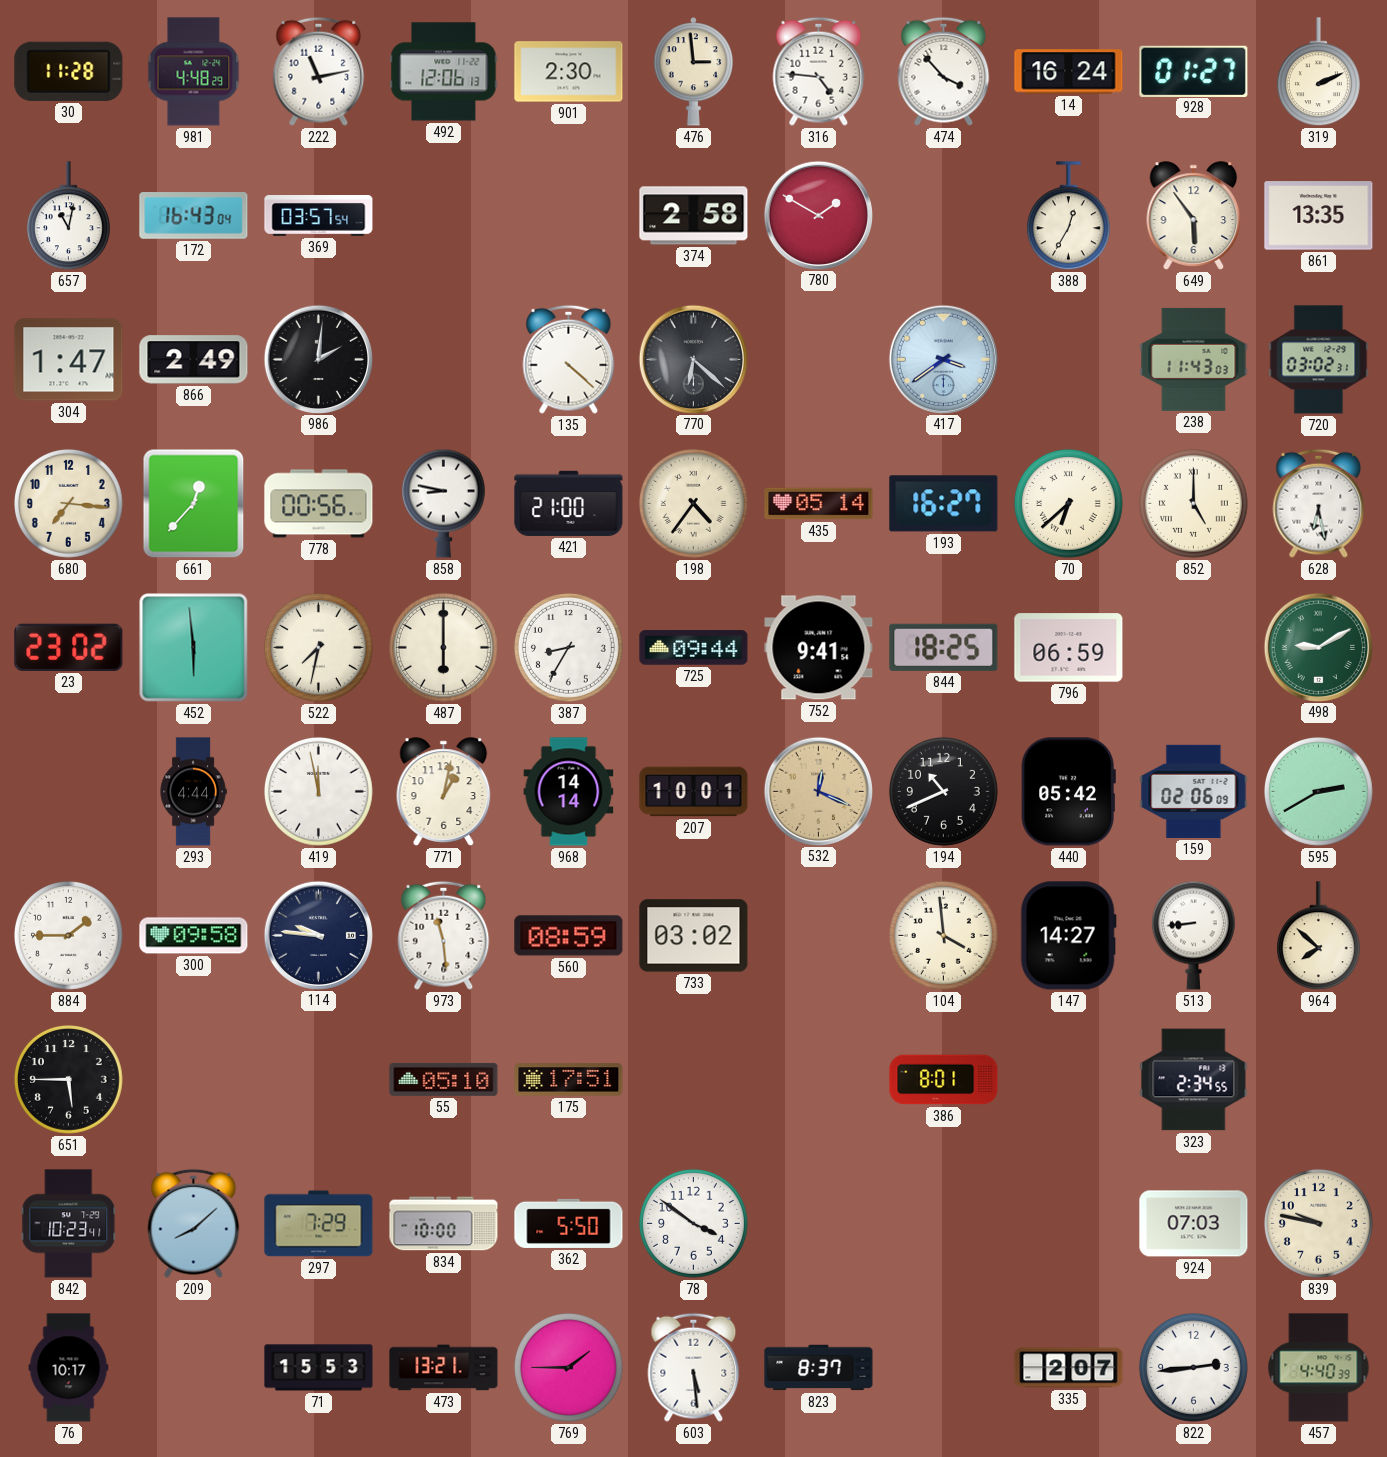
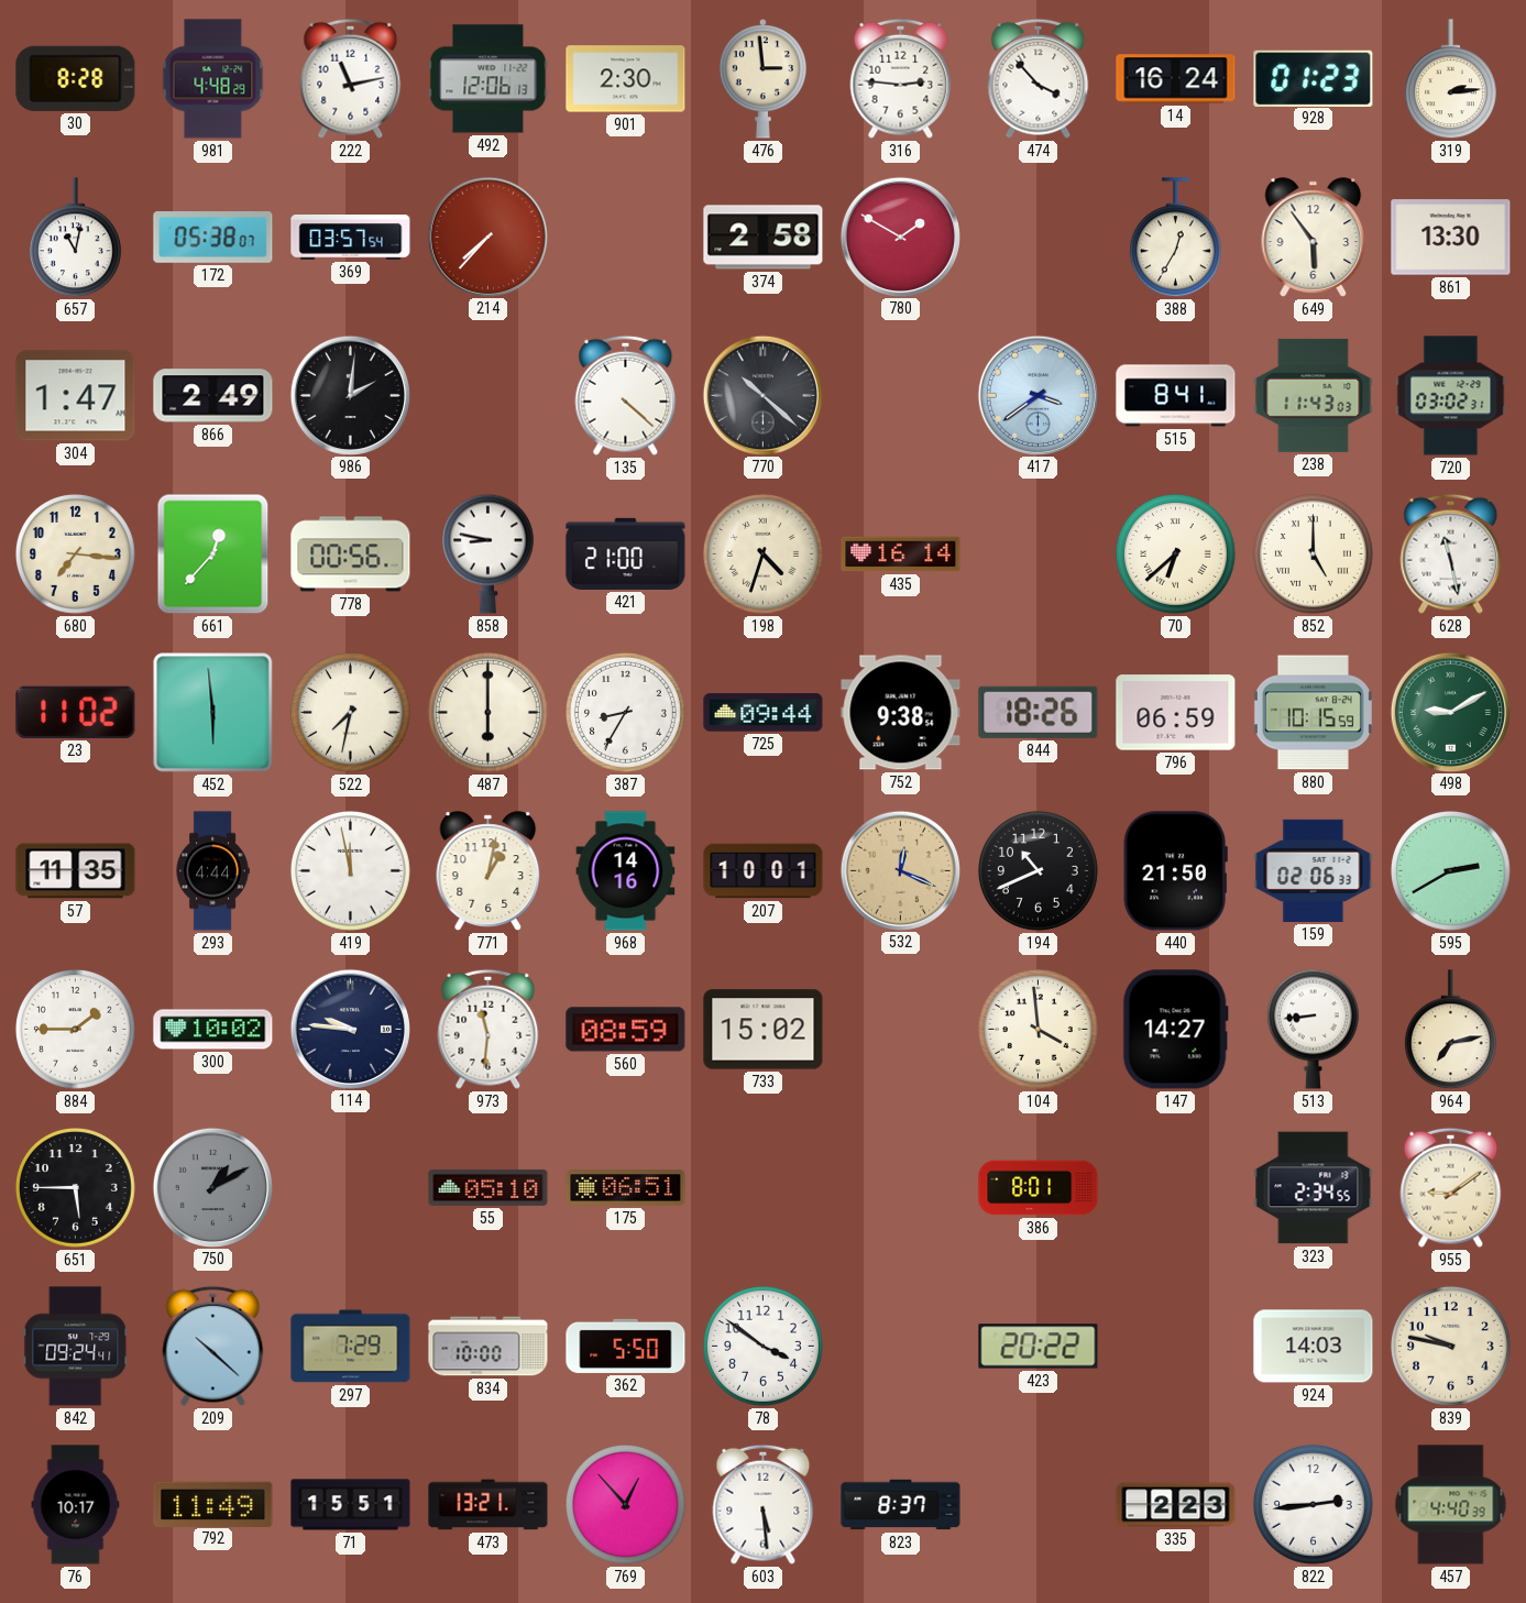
30: 11:28 -> 8:28 (76, 78)
316: 4:46 -> 2:46 (901, 78)
928: 01:27 -> 01:23 (1314, 78)
319: 2:11 -> 2:14 (1450, 79)
172: 16:43 -> 05:38 (213, 238)
214: none -> 7:37 (487, 237)
861: 13:35 -> 13:30 (1451, 238)
770: 6:22 -> 10:22 (762, 395)
515: none -> 8:41 (1176, 396)
198: 4:36 -> 4:33 (762, 553)
435: 05:14 -> 16:14 (901, 555)
193: 16:27 -> none (944, 504)
628: 6:28 -> 11:28 (1451, 553)
23: 23:02 -> 11:02 (76, 712)
752: 9:41 -> 9:38 (901, 713)
844: 18:25 -> 18:26 (1039, 712)
880: none -> 10:15 (1313, 713)
57: none -> 11:35 (76, 871)
968: 14:14 -> 14:16 (626, 871)
440: 05:42 -> 21:50 (1175, 871)
159: 02:06:09 -> 02:06:33 (1314, 870)
300: 09:58 -> 10:02 (213, 1030)
973: 11:29 -> 11:31 (488, 1029)
733: 03:02 -> 15:02 (764, 1030)
964: 7:52 -> 7:13 (1450, 1030)
750: none -> 1:10 (212, 1187)
175: 17:51 -> 06:51 (626, 1188)
955: none -> 9:09 (1451, 1187)
842: 10:23 -> 09:24 (76, 1347)
209: 8:08 -> 10:22 (213, 1346)
423: none -> 20:22 (1039, 1347)
924: 07:03 -> 14:03 (1314, 1347)
792: none -> 11:49 (213, 1504)
71: 15:53 -> 15:51 (351, 1505)
769: 1:45 -> 12:53 (625, 1504)
335: 2:07 -> 2:23 (1176, 1505)
